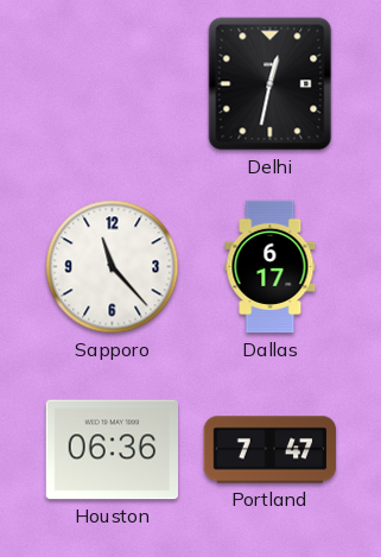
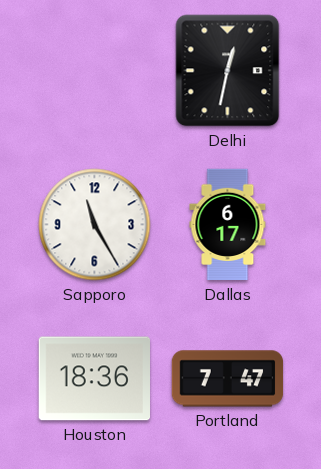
Sapporo: 11:23 -> 11:25 (95, 225)
Houston: 06:36 -> 18:36 (94, 379)
